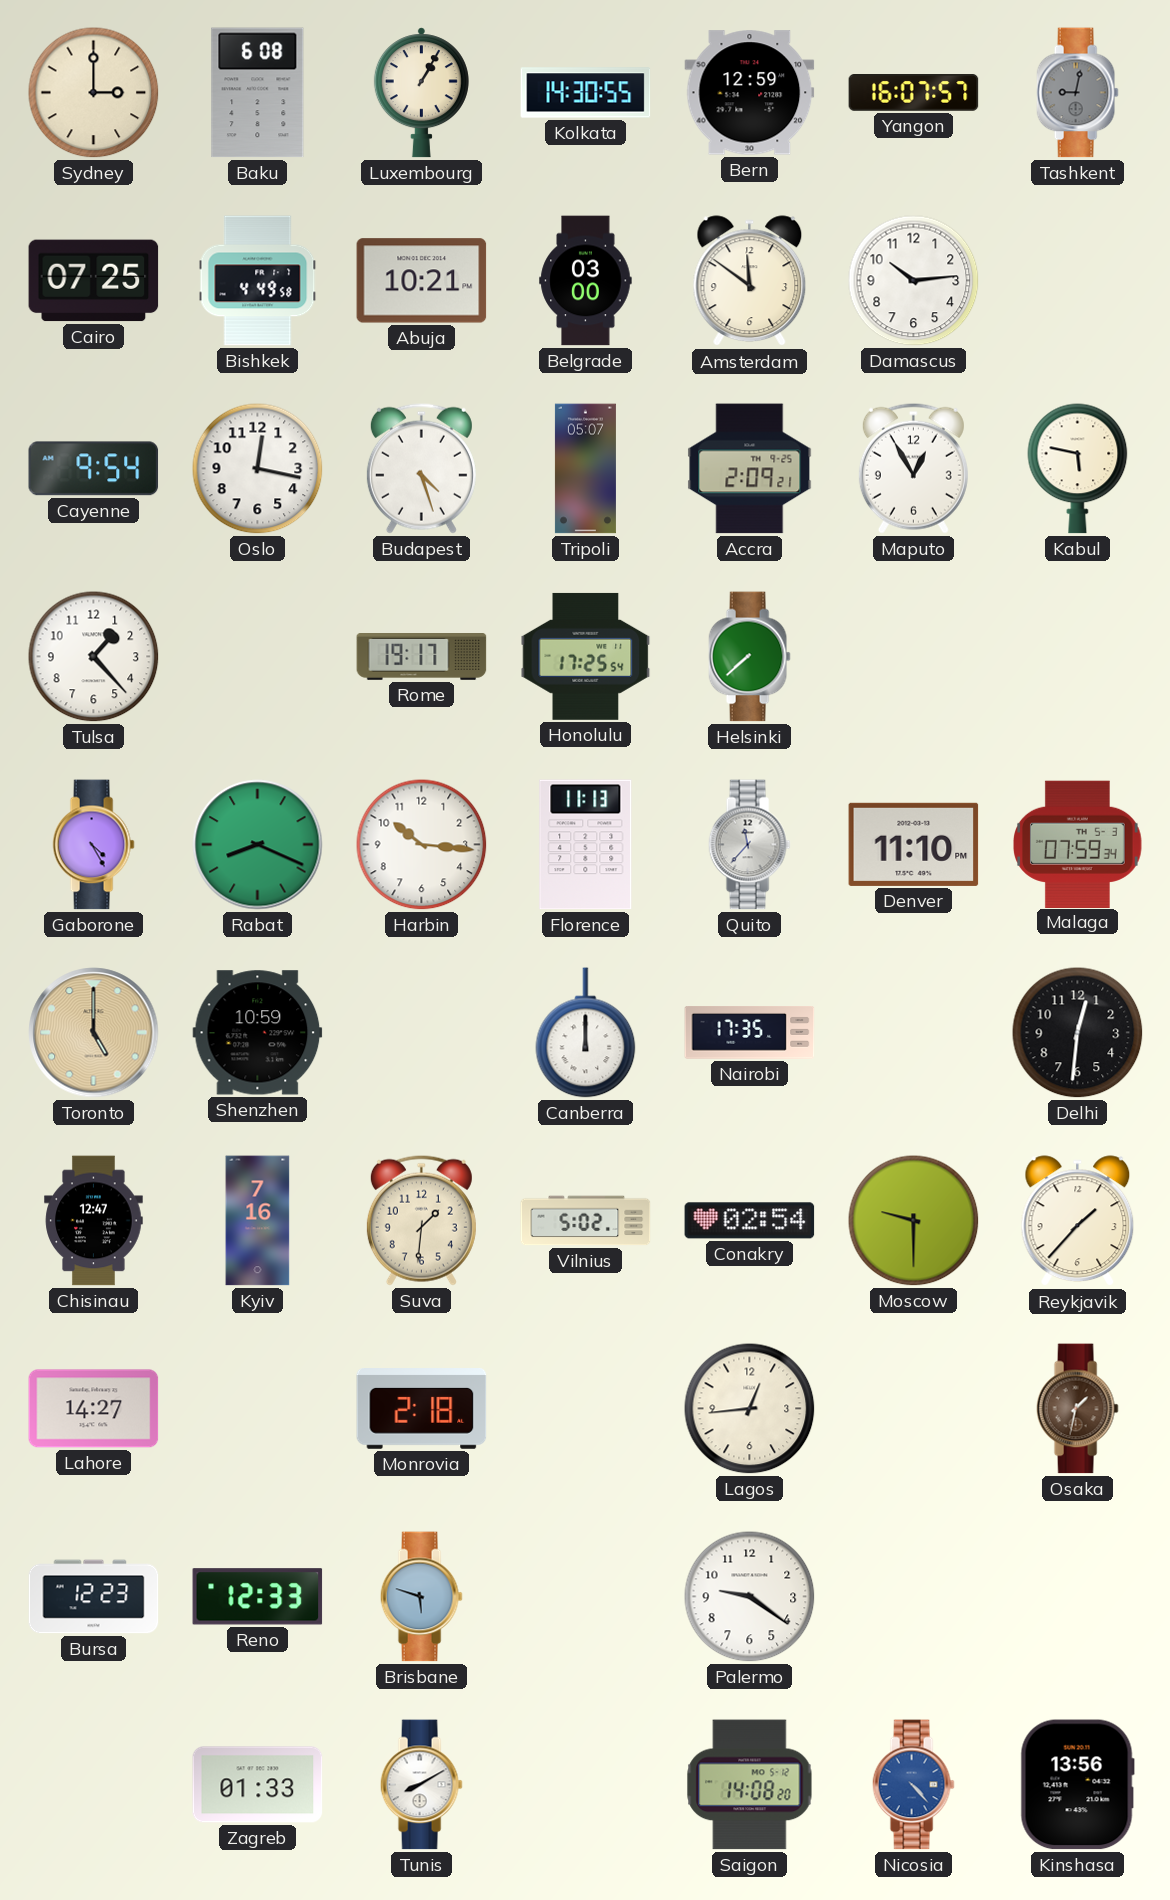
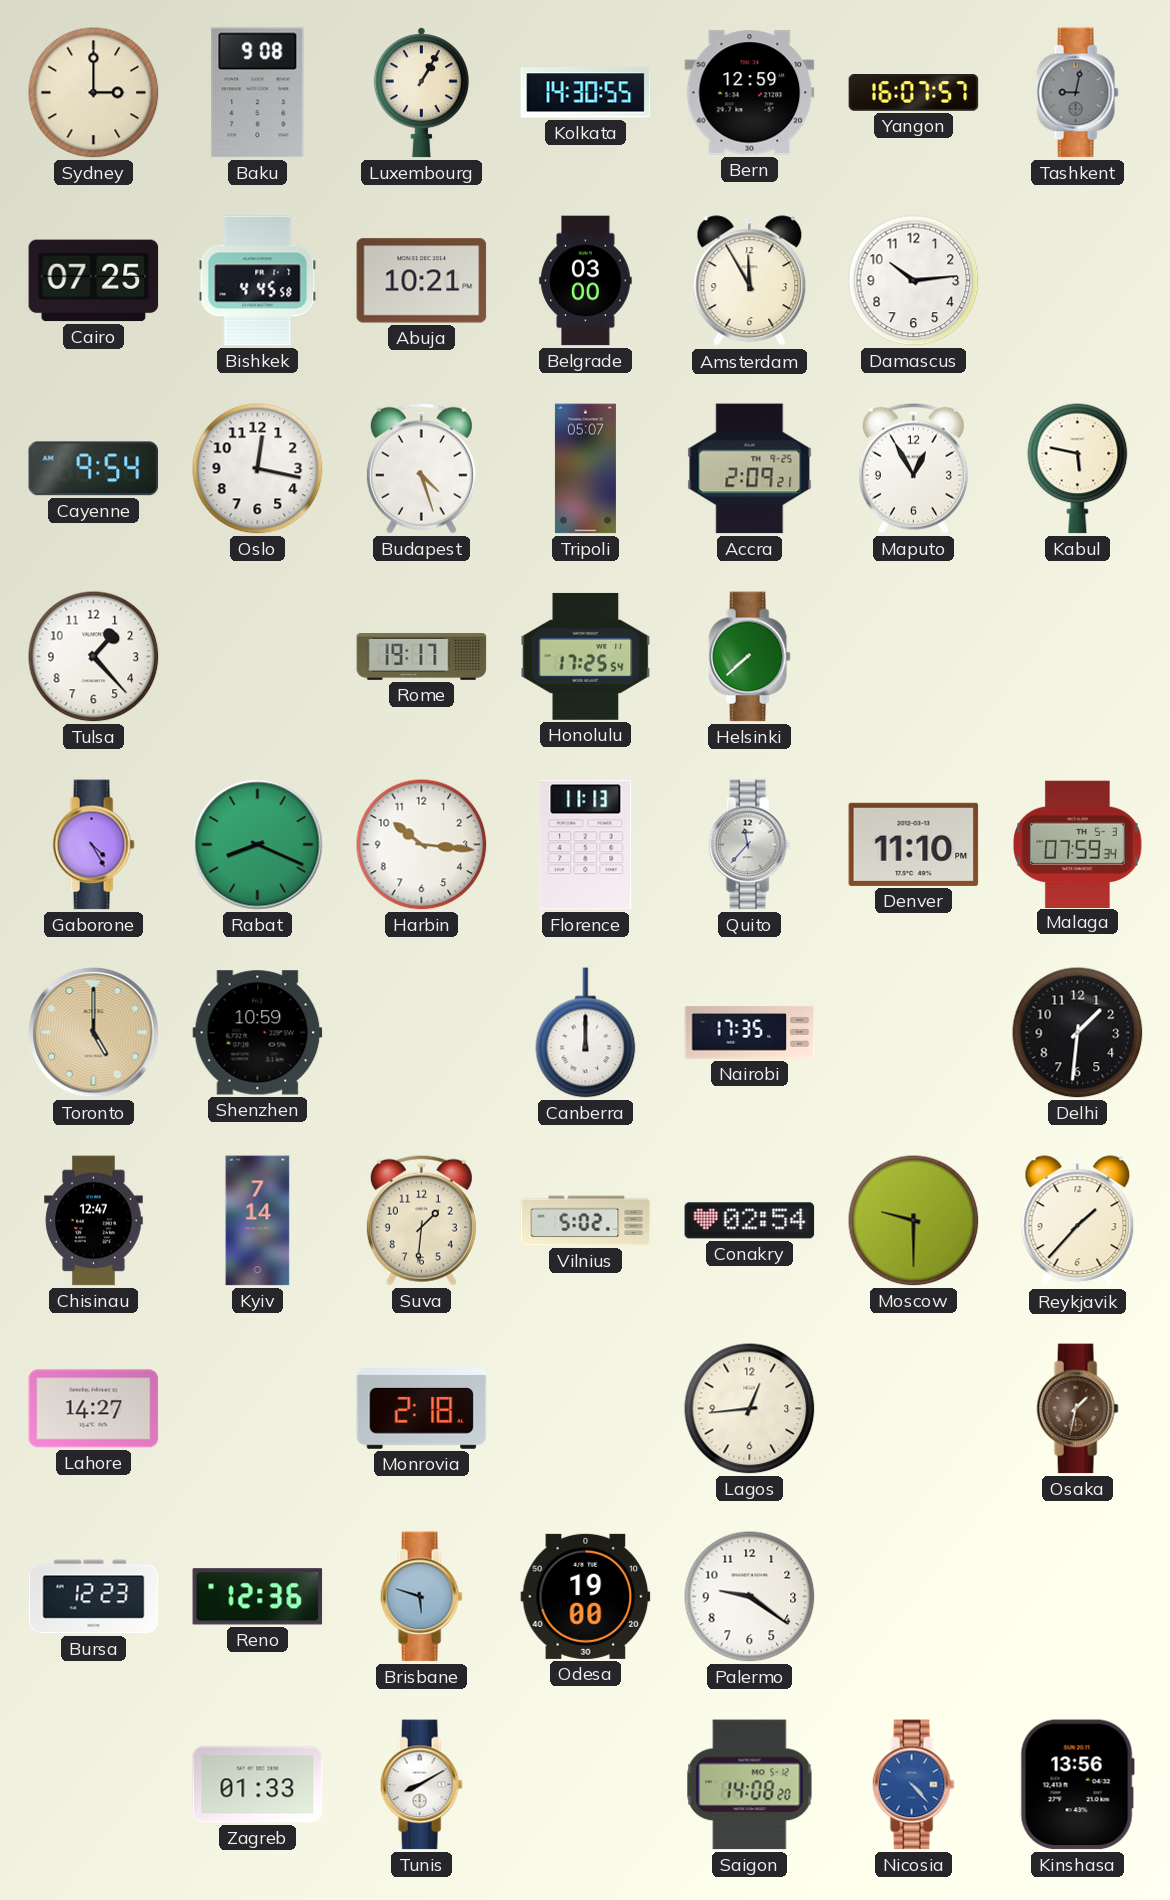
Baku: 6:08 -> 9:08 (258, 93)
Bishkek: 4:49 -> 4:45 (258, 281)
Amsterdam: 11:51 -> 11:55 (750, 281)
Delhi: 12:31 -> 1:31 (1078, 1033)
Kyiv: 7:16 -> 7:14 (258, 1221)
Reno: 12:33 -> 12:36 (258, 1597)
Odesa: none -> 19:00 (586, 1596)
